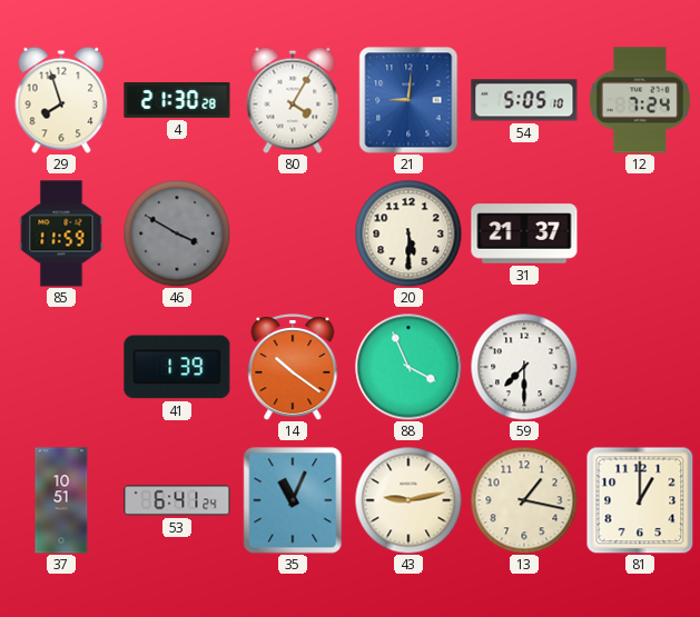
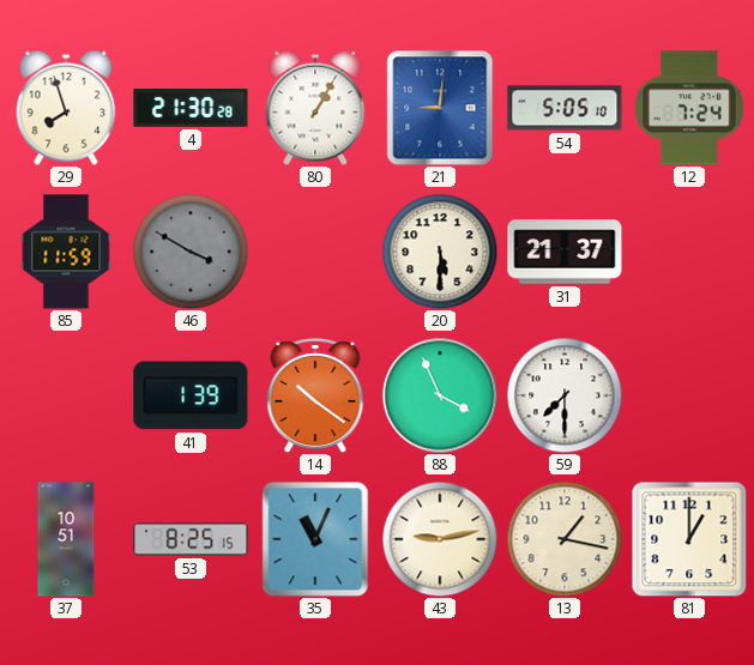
80: 4:05 -> 1:05 (315, 108)
53: 6:41 -> 8:25 (191, 539)
